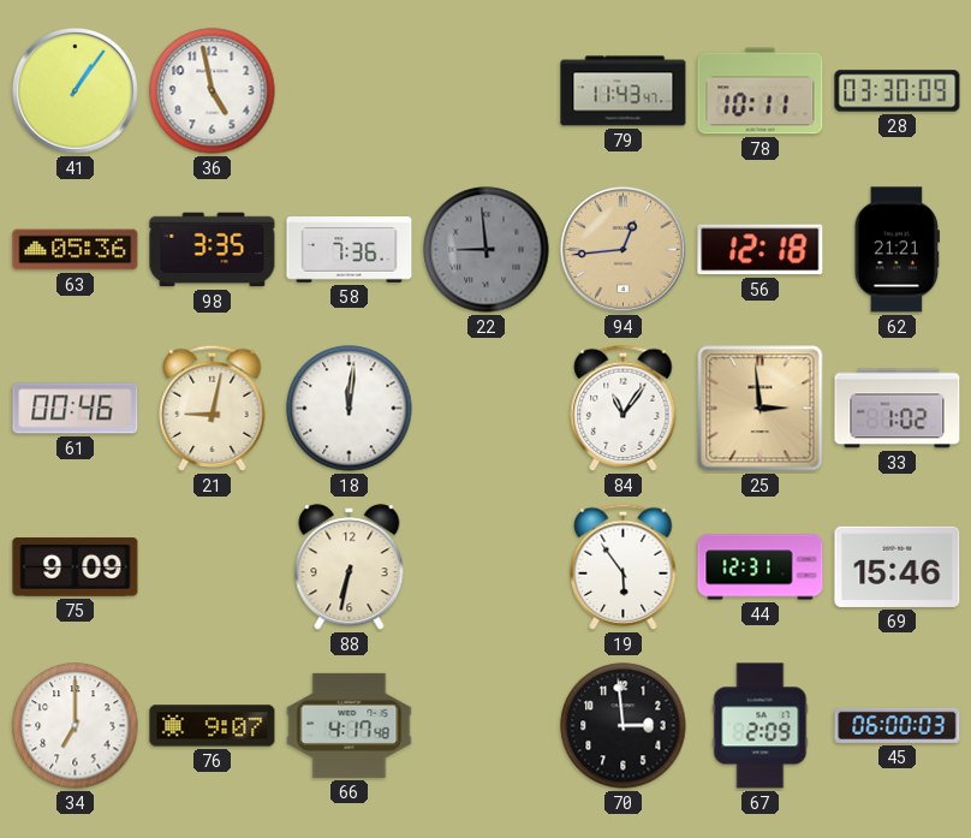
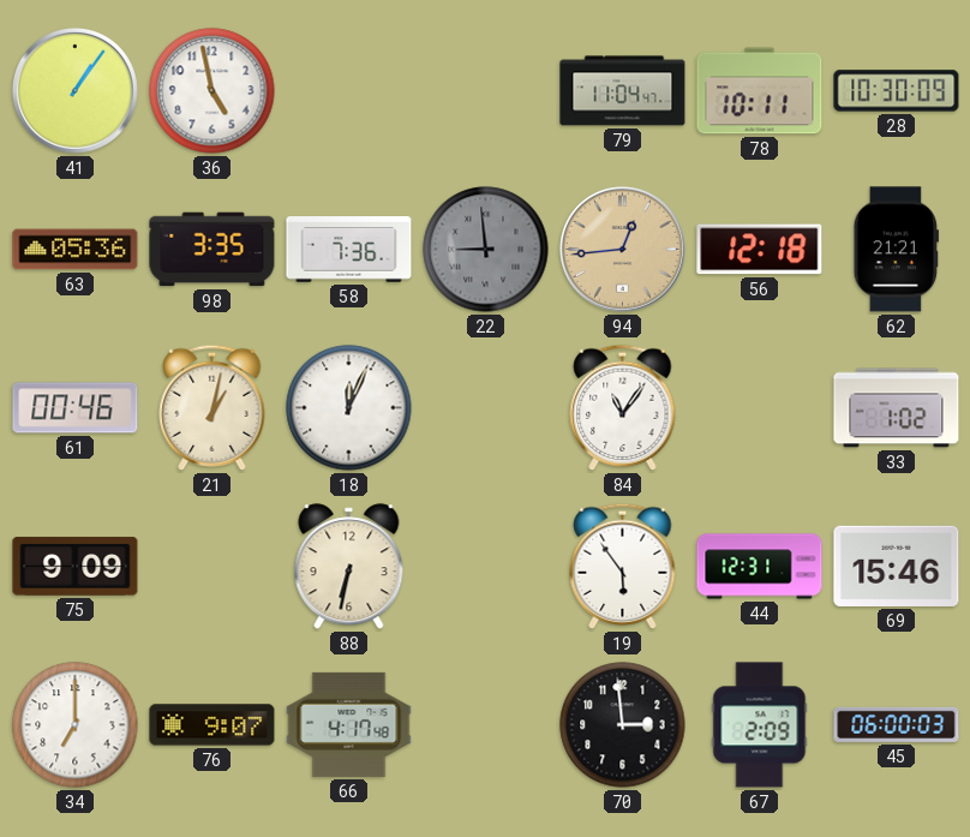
79: 11:43 -> 11:04 (623, 91)
28: 03:30 -> 10:30 (897, 91)
21: 9:02 -> 1:02 (212, 407)
18: 12:01 -> 12:04 (349, 408)
25: 2:59 -> none (761, 409)
